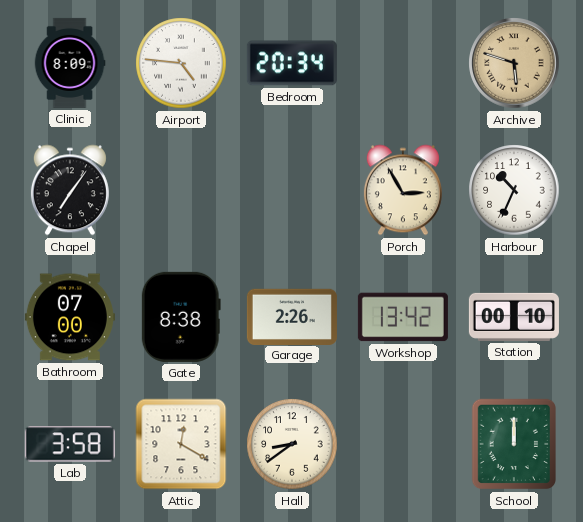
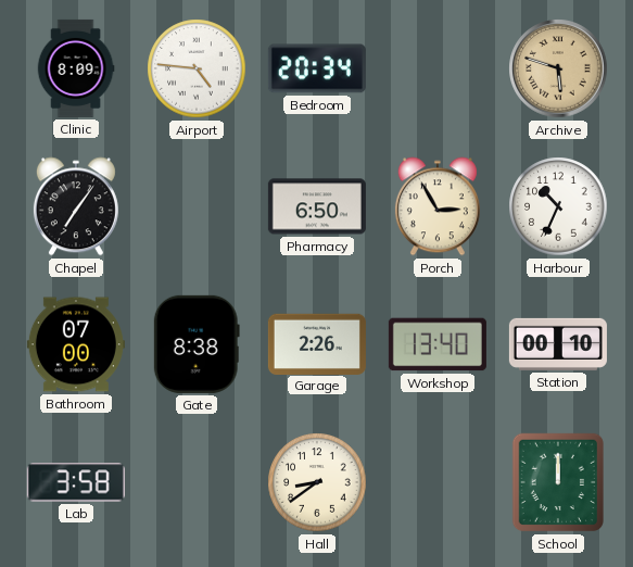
Pharmacy: none -> 6:50 (317, 206)
Workshop: 13:42 -> 13:40 (438, 344)
Attic: 12:20 -> none (181, 444)
